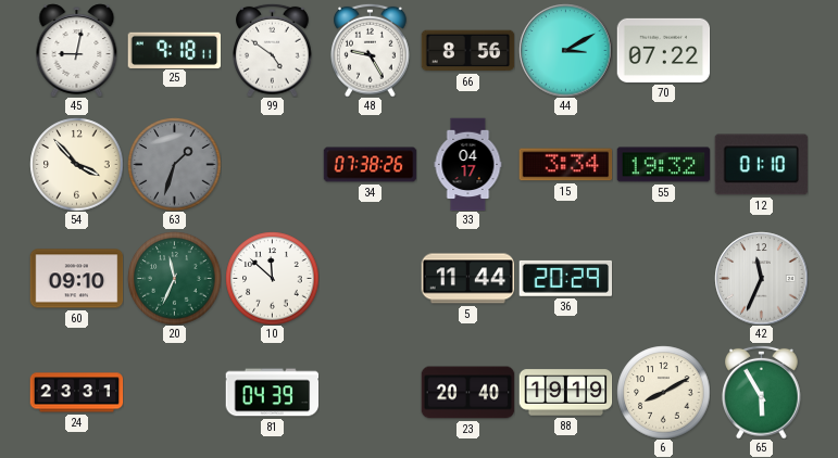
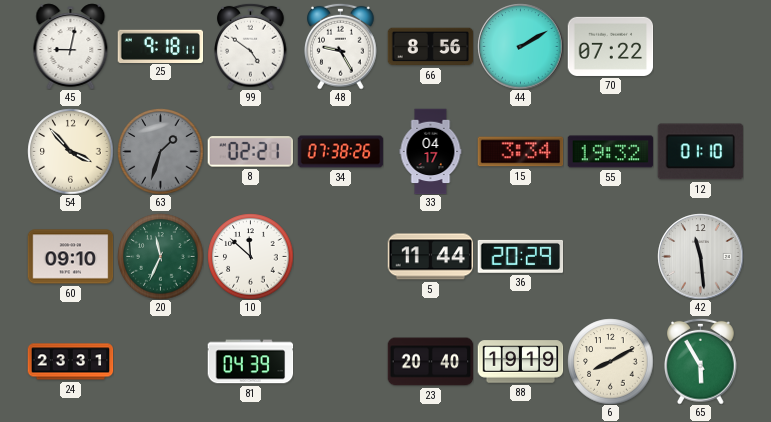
44: 3:10 -> 2:10 (520, 46)
8: none -> 02:21 (250, 152)
42: 11:34 -> 11:29 (700, 256)
